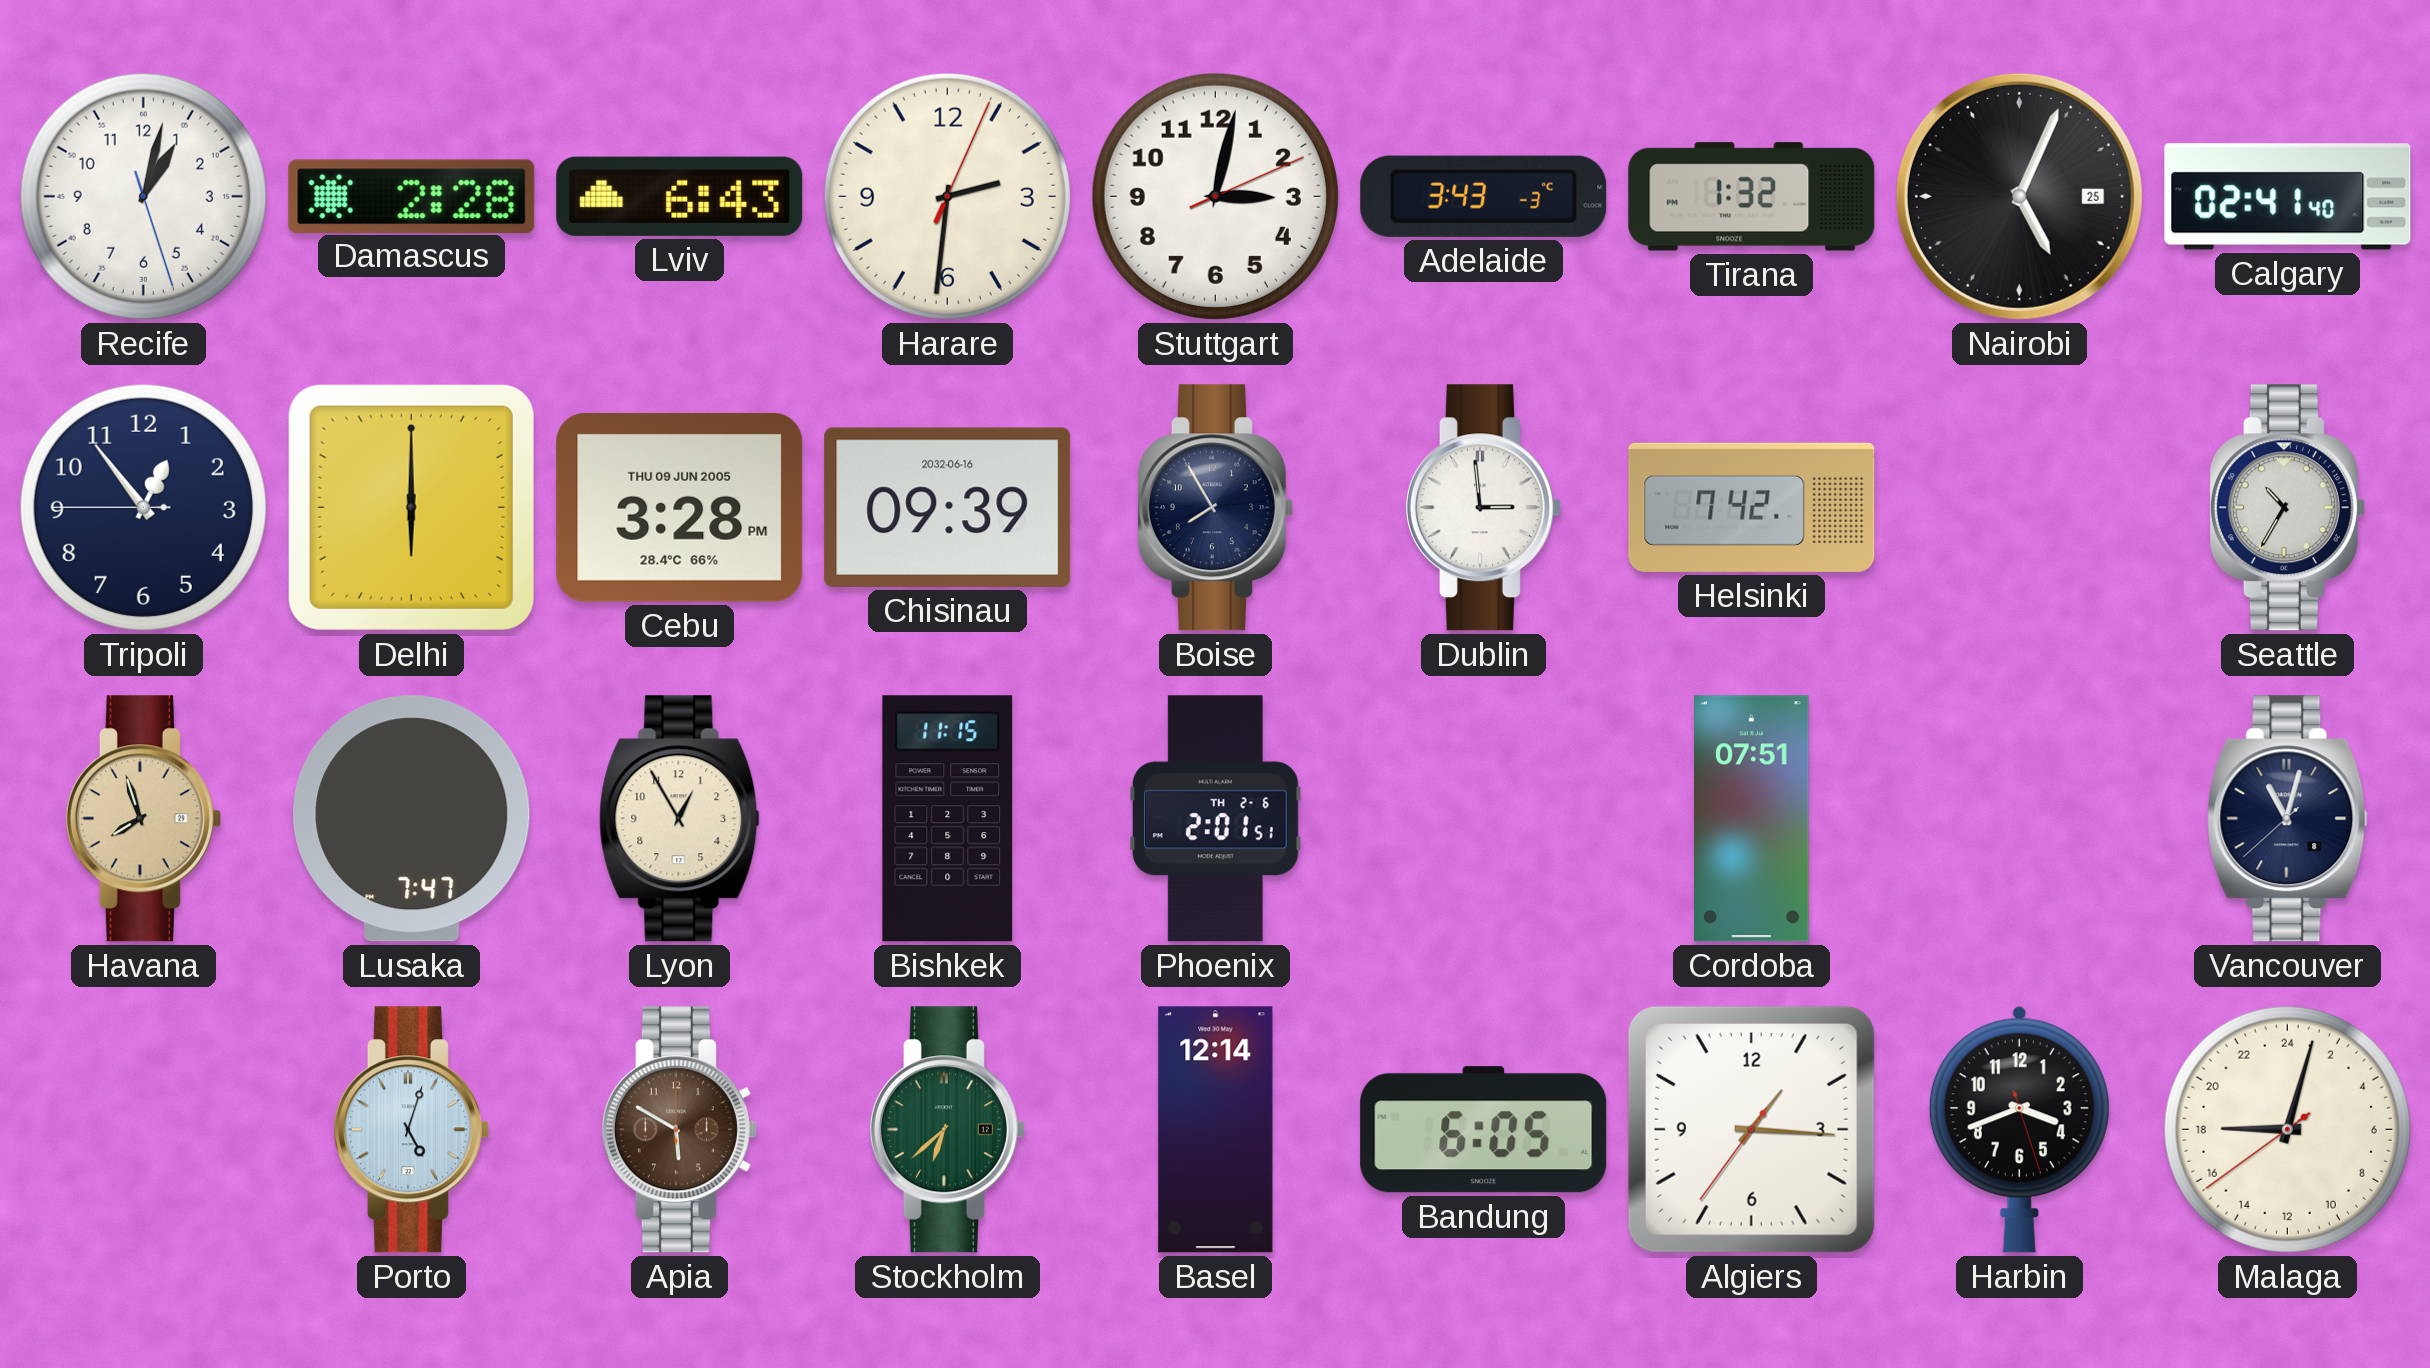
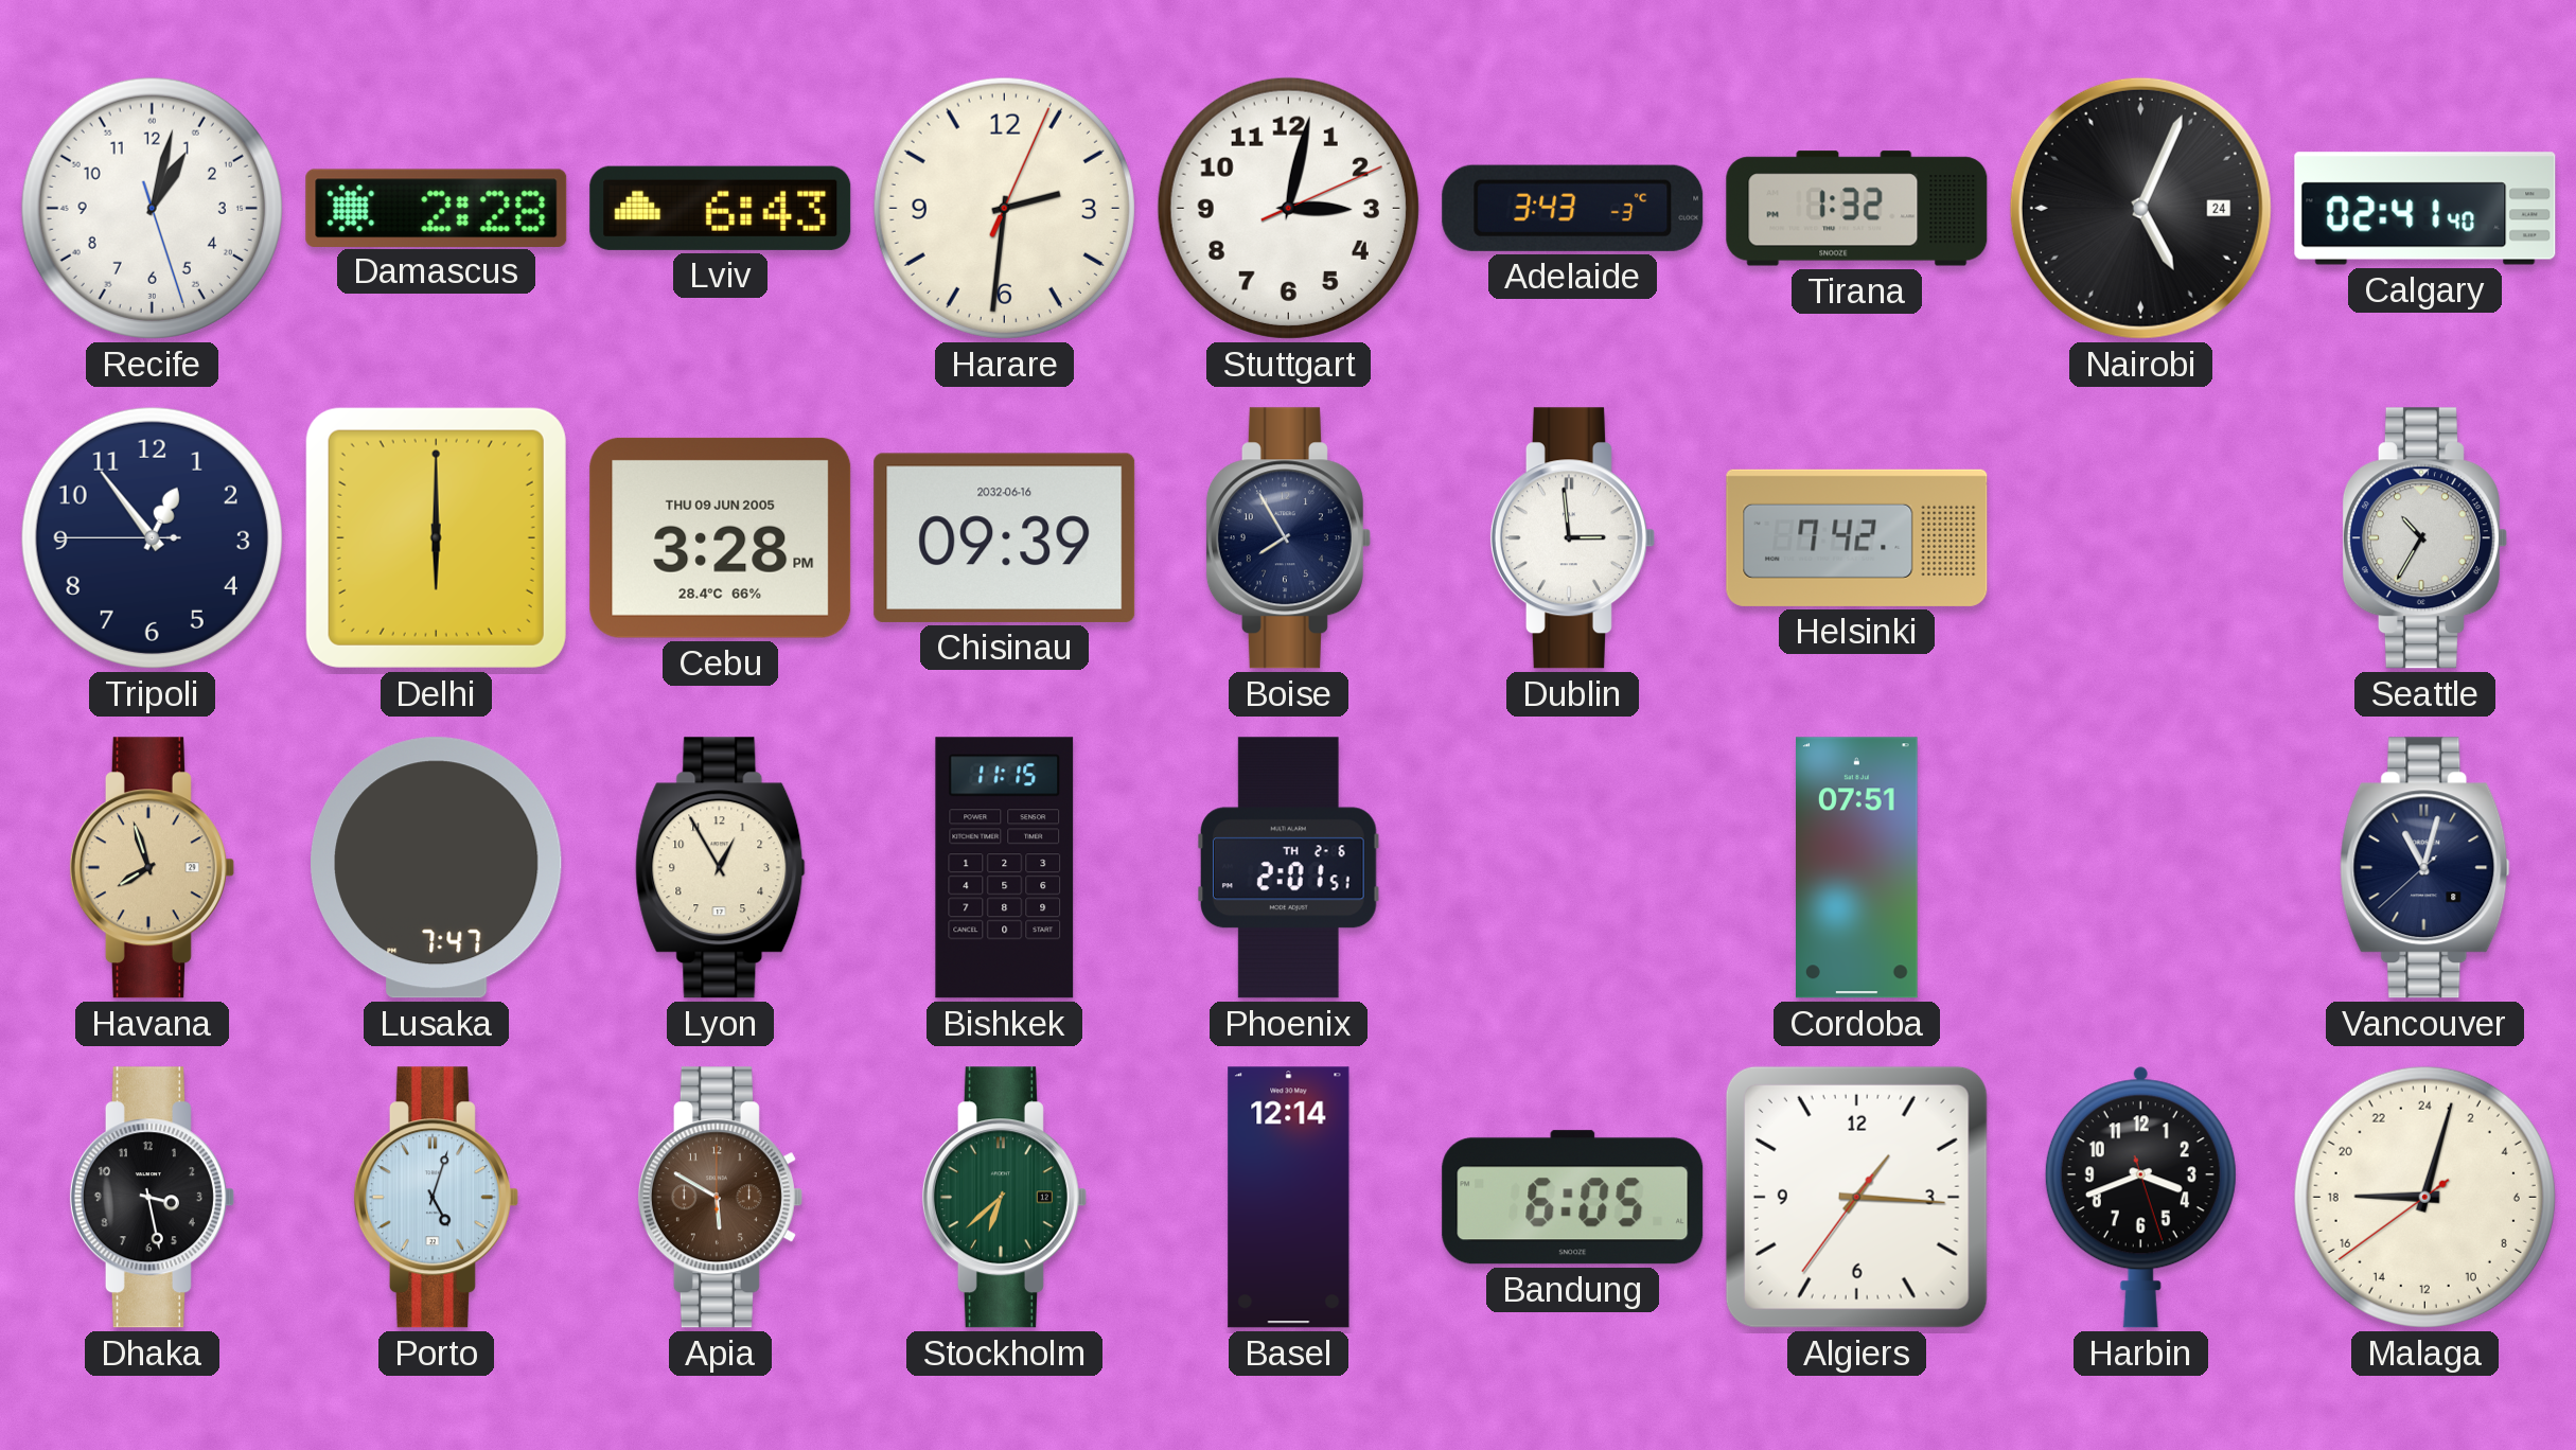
Nairobi date: 25 -> 24 (2140, 208)
Dhaka: none -> 3:28 (152, 1198)
